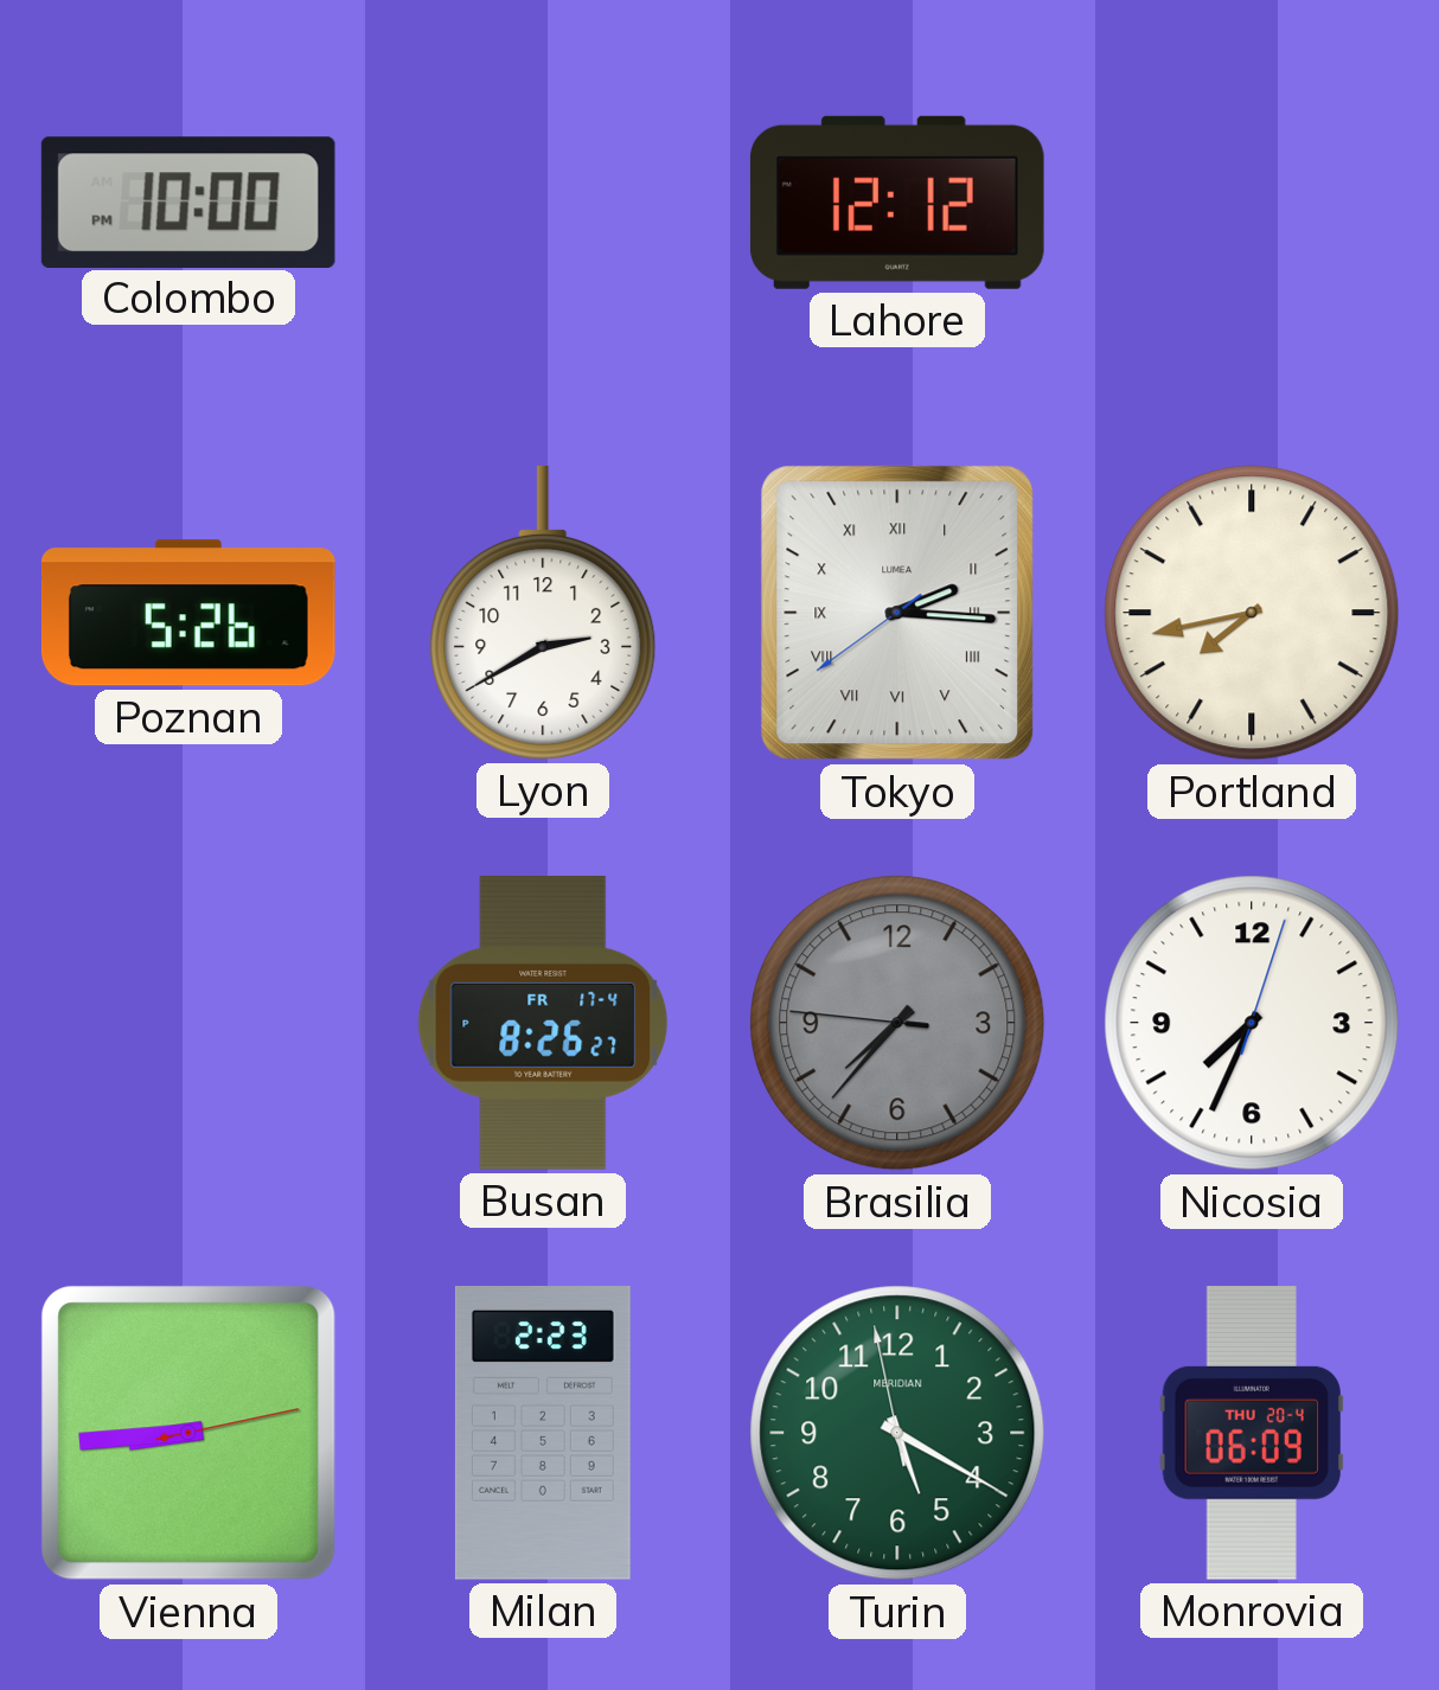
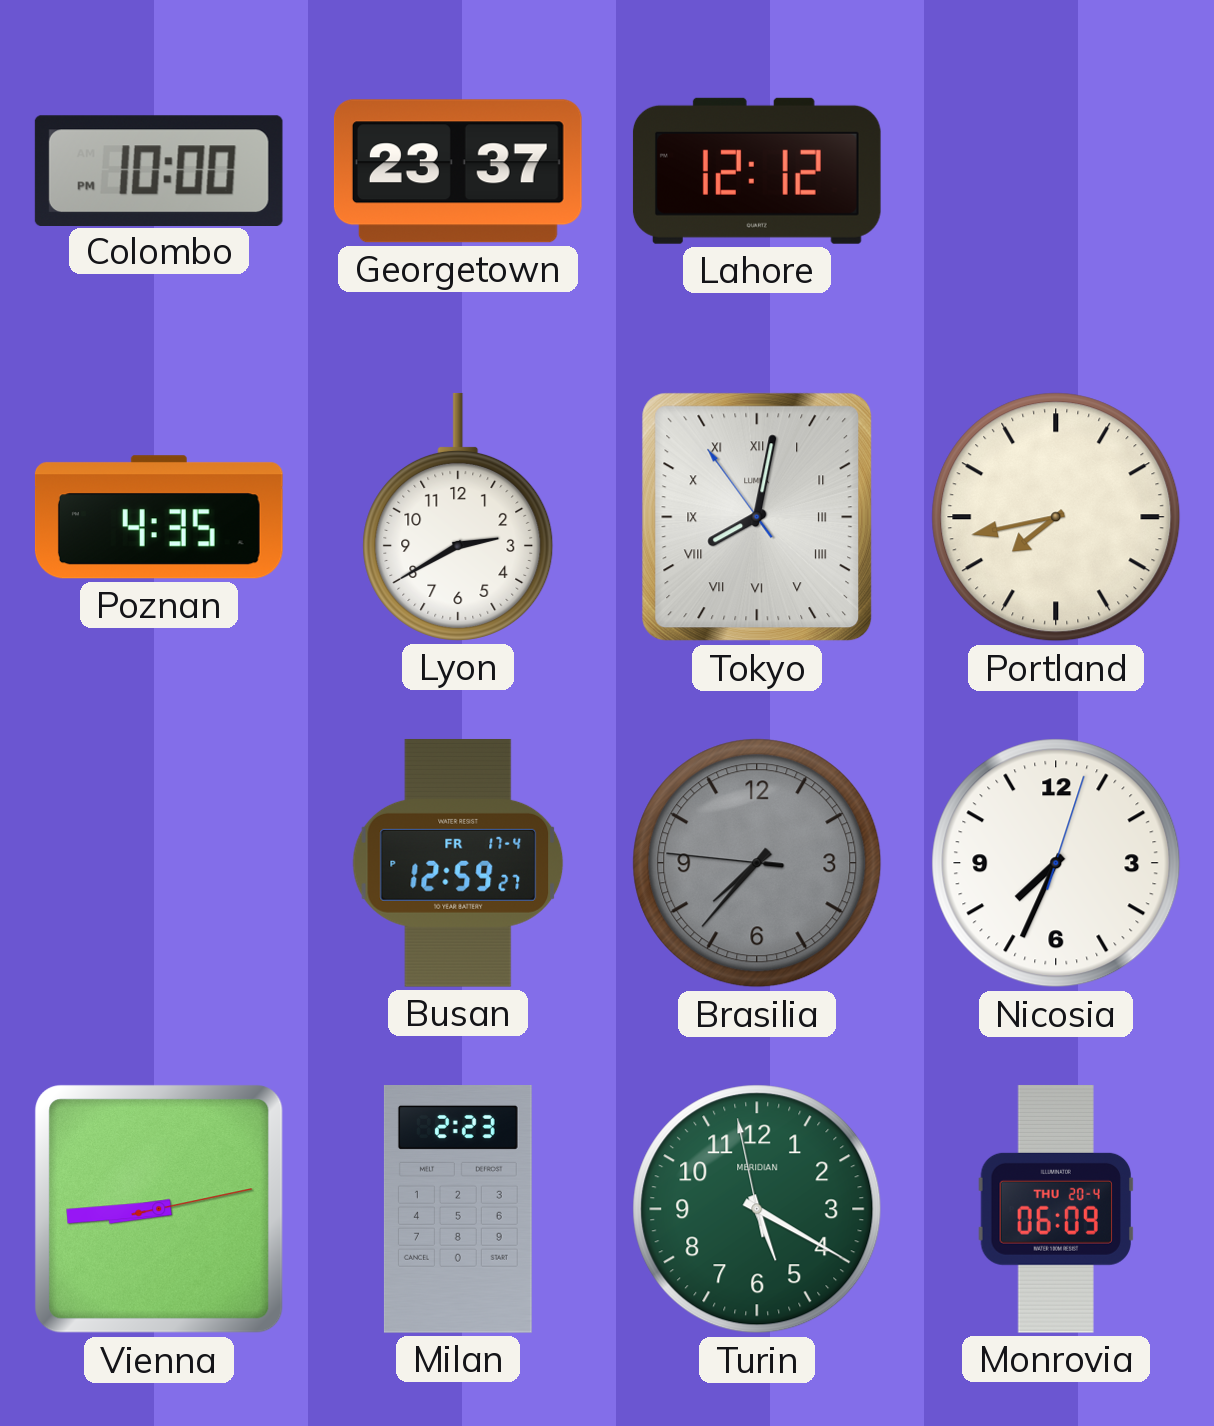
Georgetown: none -> 23:37 (458, 171)
Poznan: 5:26 -> 4:35 (159, 517)
Tokyo: 2:15 -> 8:01 (757, 517)
Busan: 8:26 -> 12:59 (458, 863)
